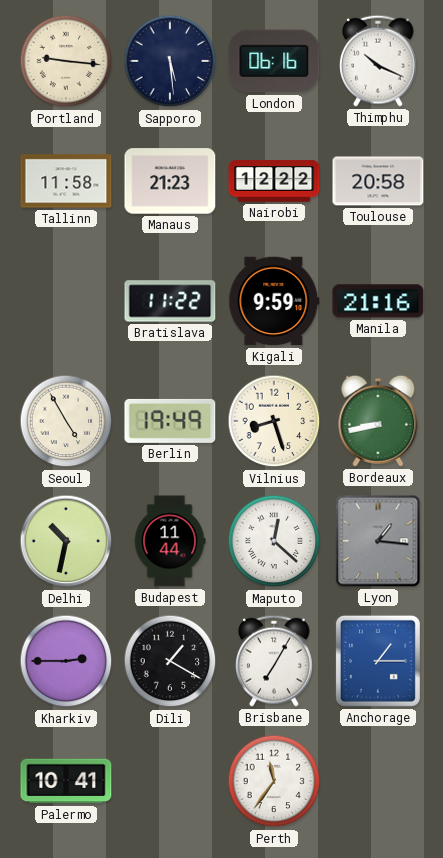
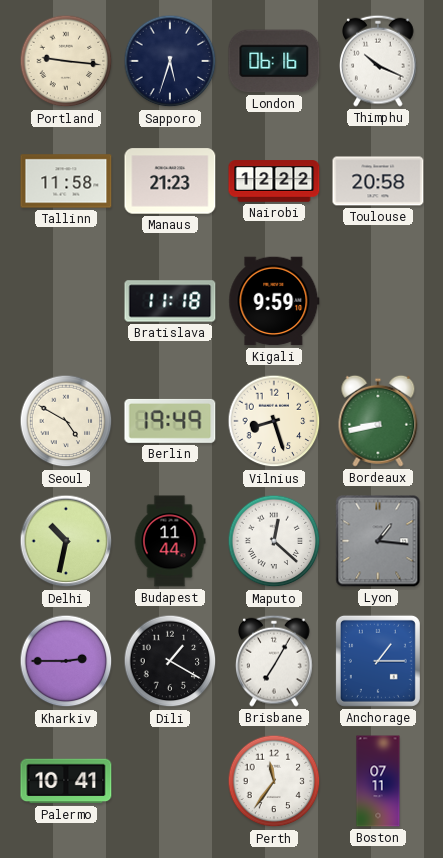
Sapporo: 5:29 -> 5:33 (170, 61)
Bratislava: 11:22 -> 11:18 (170, 301)
Manila: 21:16 -> none (378, 301)
Seoul: 4:55 -> 4:50 (66, 421)
Boston: none -> 07:11 (378, 781)
